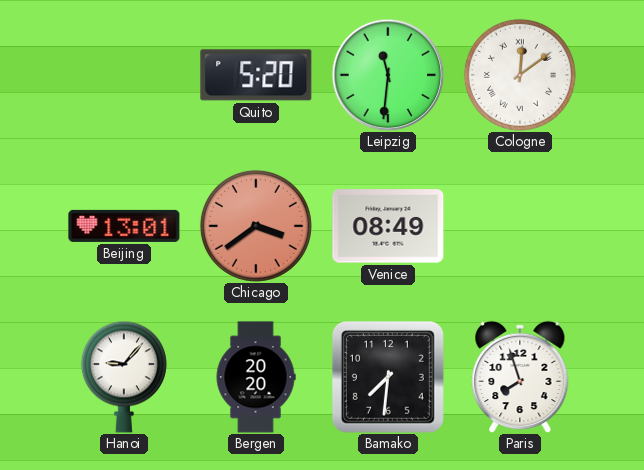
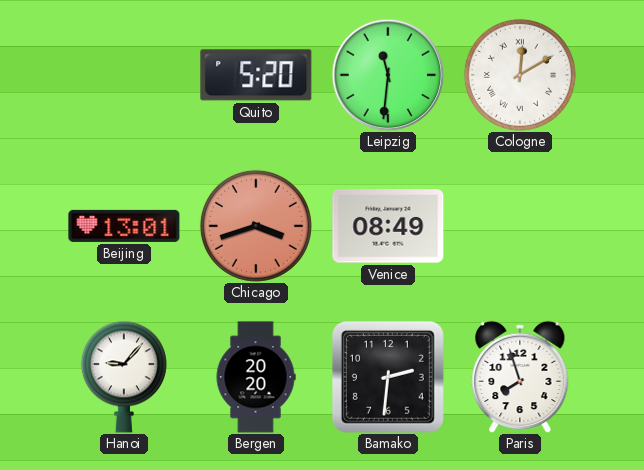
Cologne: 12:09 -> 12:10 (520, 75)
Chicago: 3:39 -> 3:42 (256, 226)
Bamako: 7:31 -> 2:31 (388, 377)
